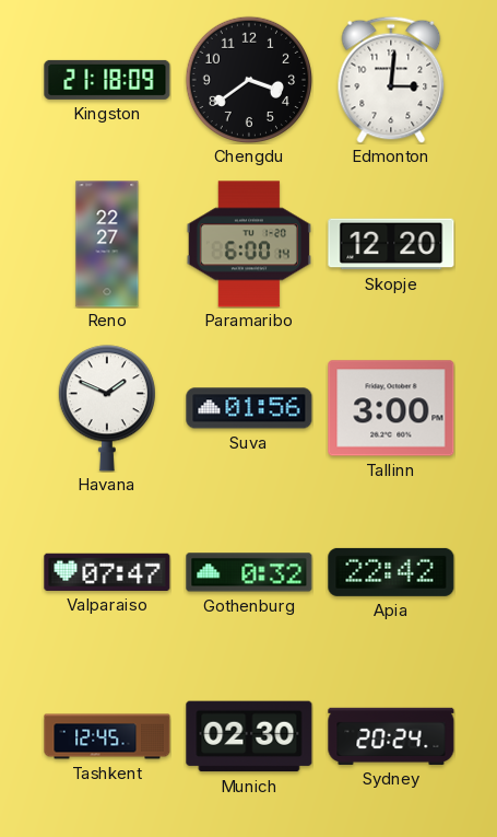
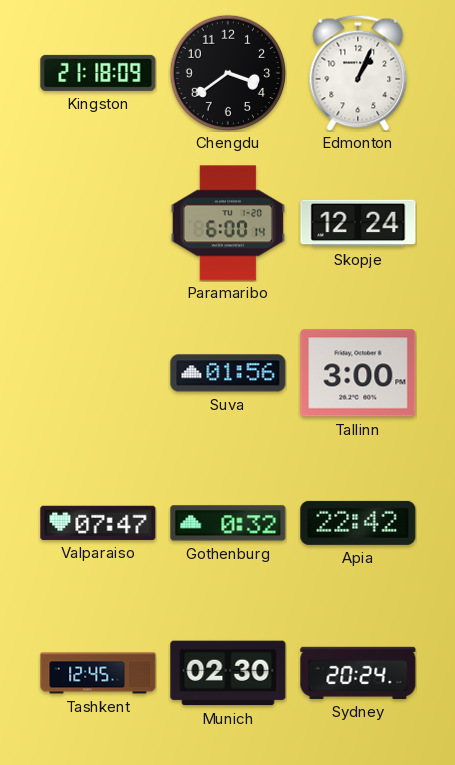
Edmonton: 3:01 -> 1:04 (358, 73)
Reno: 22:27 -> none (107, 244)
Skopje: 12:20 -> 12:24 (358, 223)
Havana: 1:49 -> none (107, 408)
